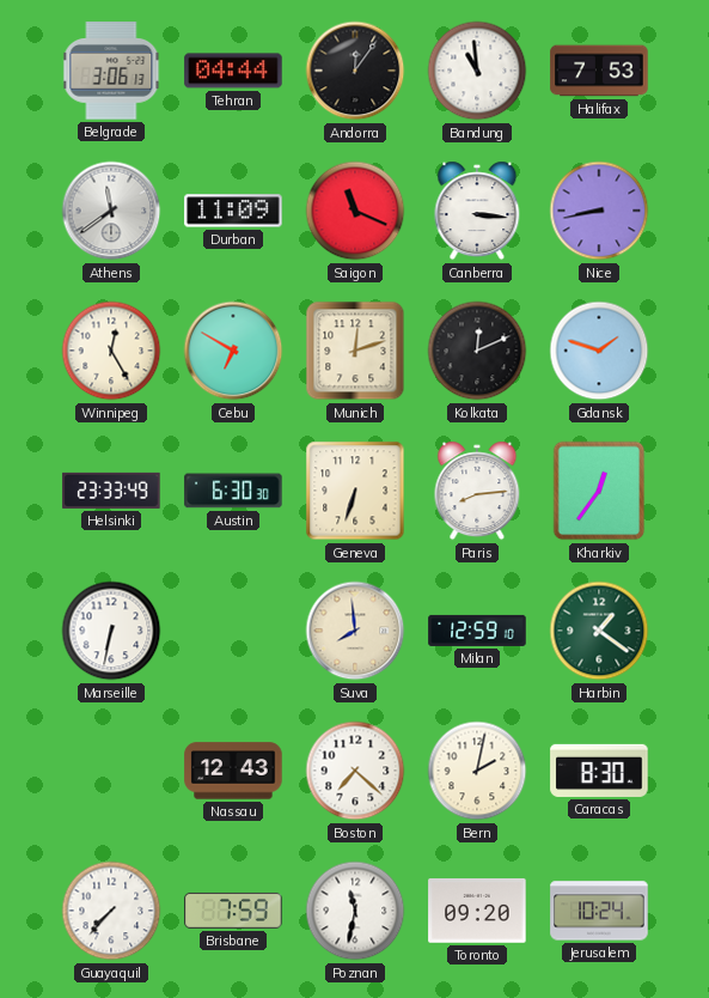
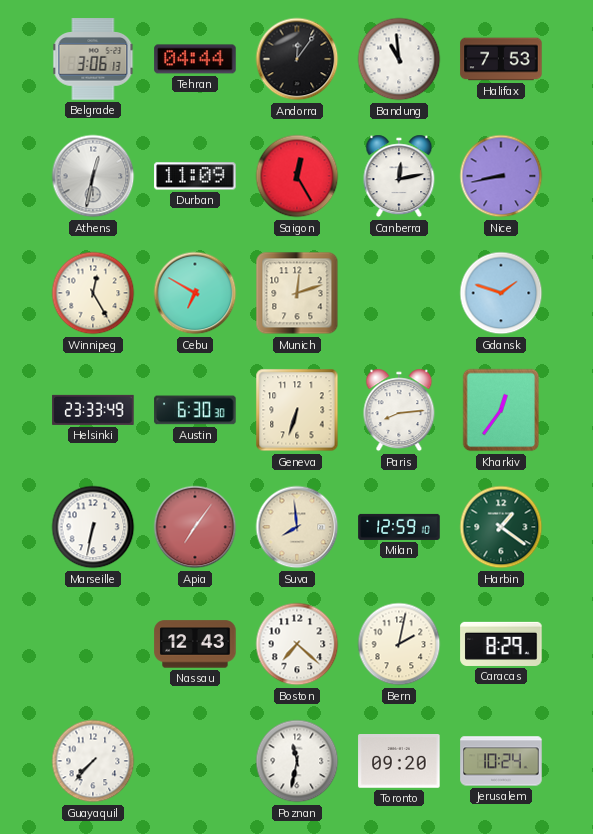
Athens: 11:39 -> 12:32 (93, 176)
Saigon: 11:19 -> 12:25 (297, 176)
Canberra: 3:16 -> 12:13 (399, 176)
Kolkata: 12:11 -> none (477, 351)
Apia: none -> 7:06 (195, 527)
Caracas: 8:30 -> 8:29 (501, 644)
Brisbane: 7:59 -> none (233, 911)
